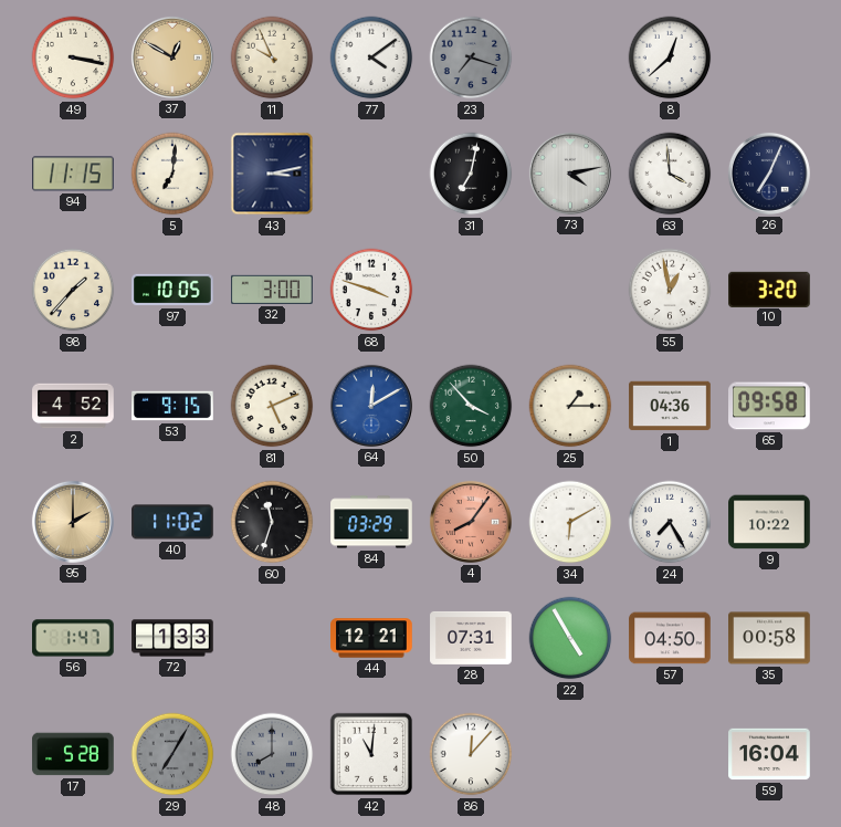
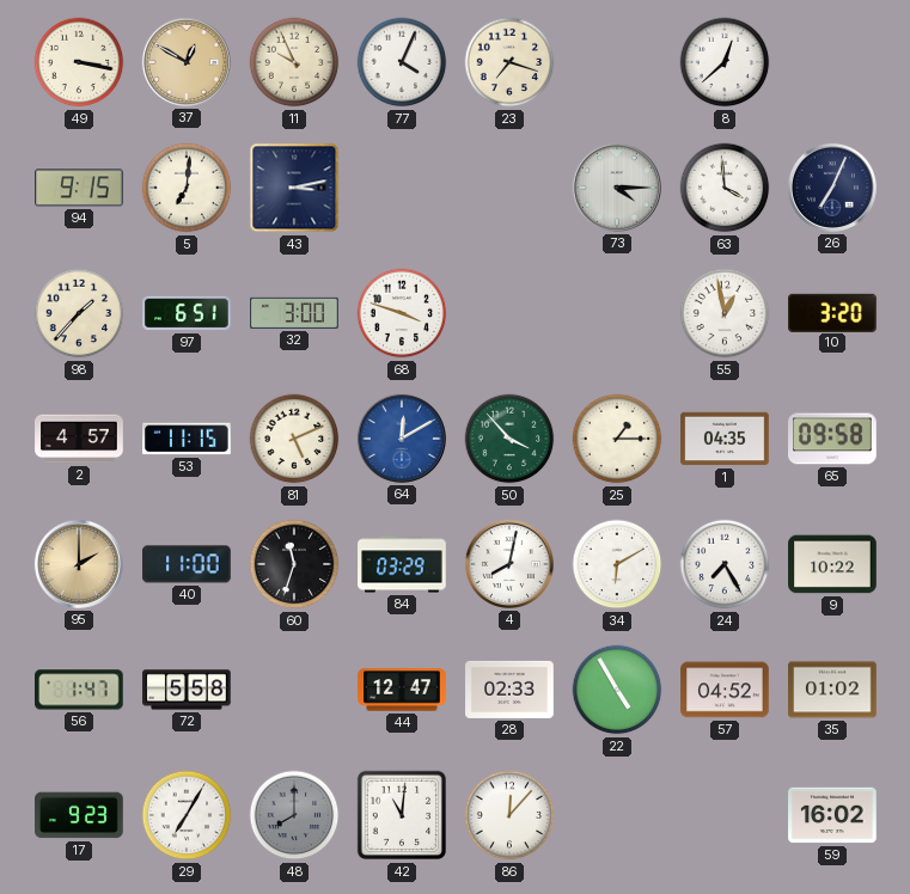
77: 4:09 -> 4:04 (402, 62)
23 dial: grey -> cream (509, 62)
94: 11:15 -> 9:15 (79, 188)
31: 7:02 -> none (471, 174)
73: 4:13 -> 4:15 (617, 188)
97: 10:05 -> 6:51 (187, 313)
2: 4:52 -> 4:57 (79, 439)
53: 9:15 -> 11:15 (187, 439)
1: 04:36 -> 04:35 (725, 439)
40: 11:02 -> 11:00 (187, 564)
4: 8:06 -> 8:02 (509, 564)
4 dial: salmon -> white (509, 564)
72: 1:33 -> 5:58 (187, 690)
44: 12:21 -> 12:47 (402, 690)
28: 07:31 -> 02:33 (509, 690)
57: 04:50 -> 04:52 (725, 690)
35: 00:58 -> 01:02 (832, 690)
17: 5:28 -> 9:23 (79, 815)
29 dial: grey -> white (187, 815)
59: 16:04 -> 16:02 (832, 815)
